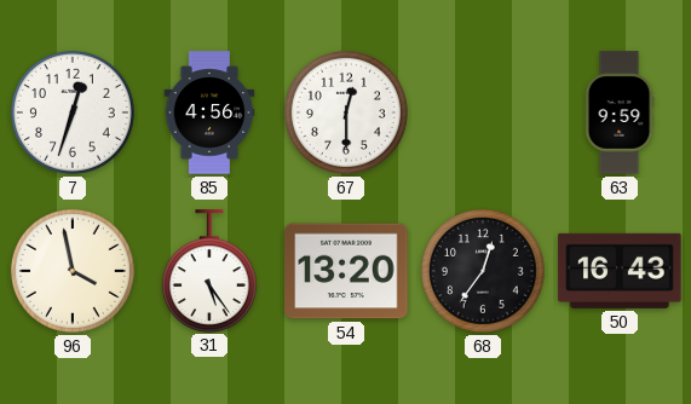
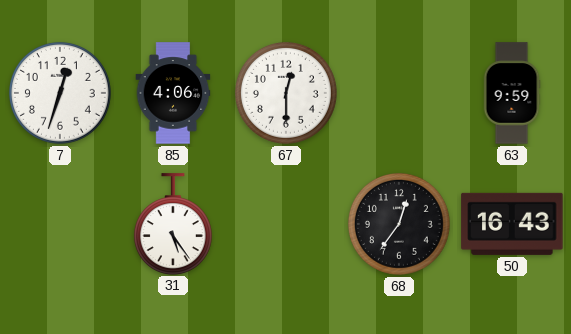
85: 4:56 -> 4:06 (173, 93)
96: 3:58 -> none (73, 271)
54: 13:20 -> none (346, 271)
